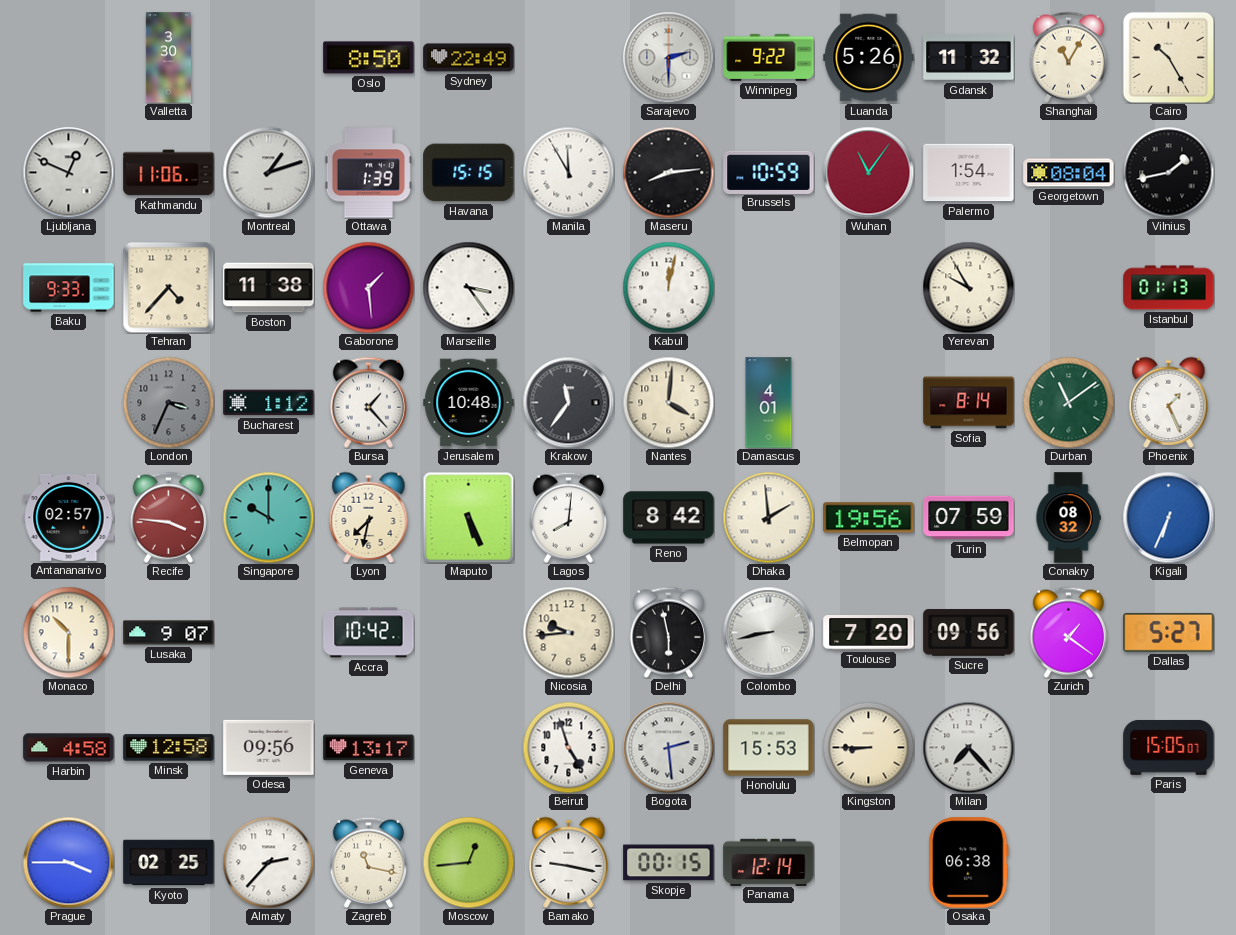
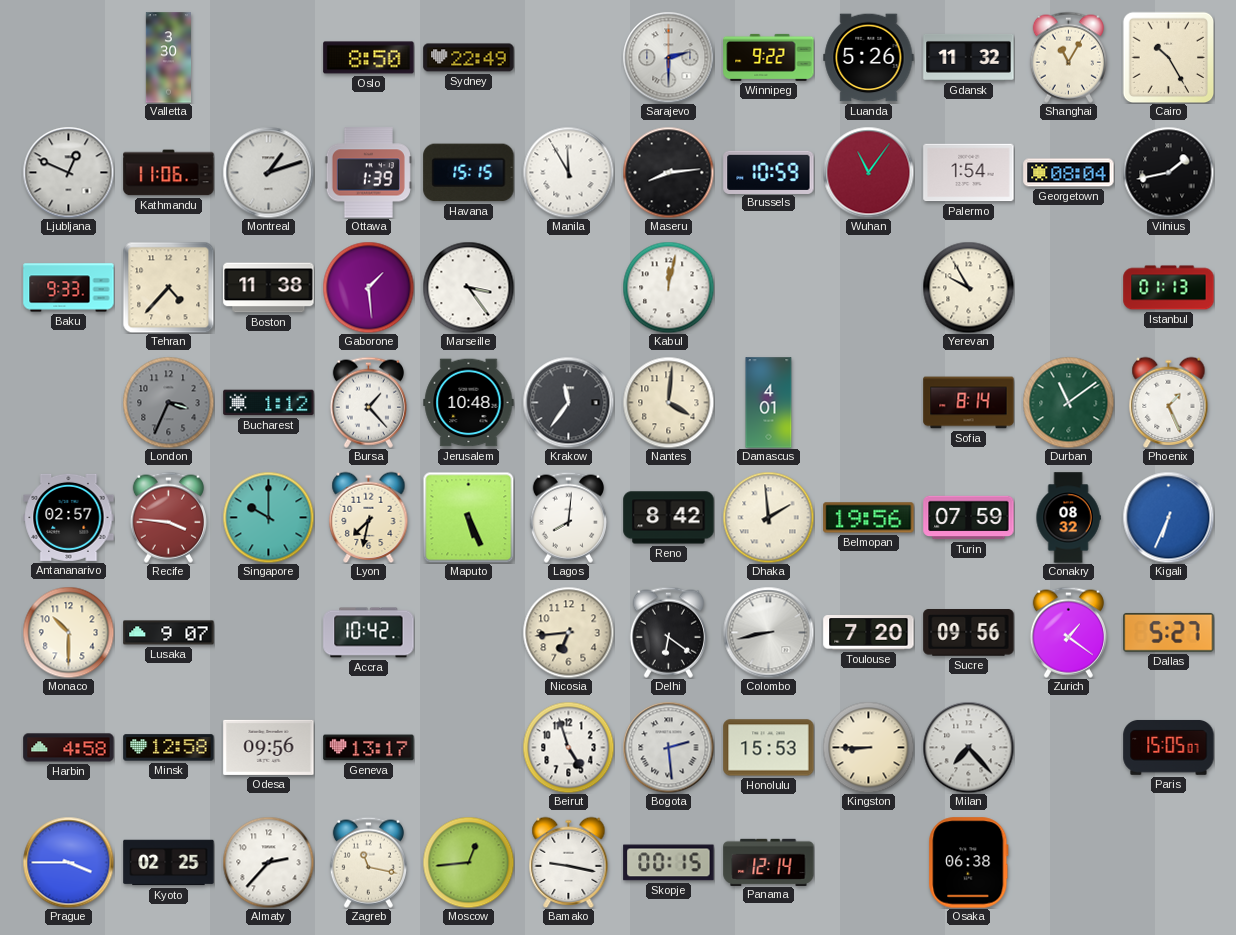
Nicosia: 9:44 -> 6:44 (568, 632)
Delhi: 5:58 -> 6:21 (668, 632)
